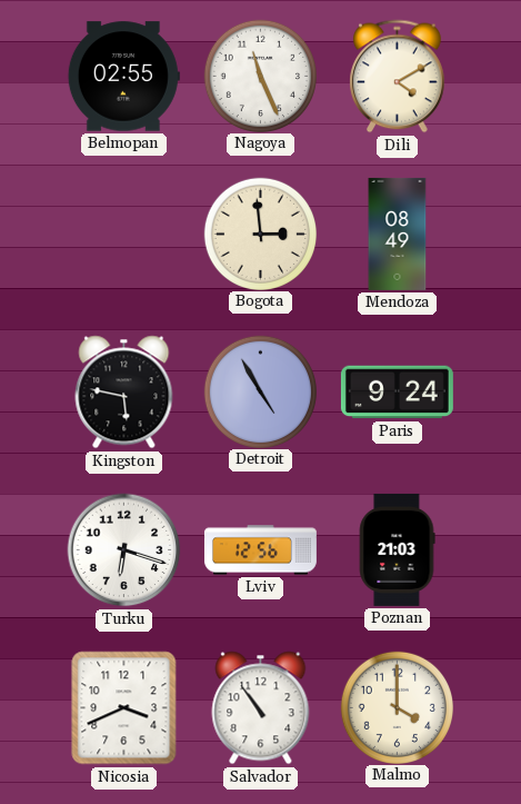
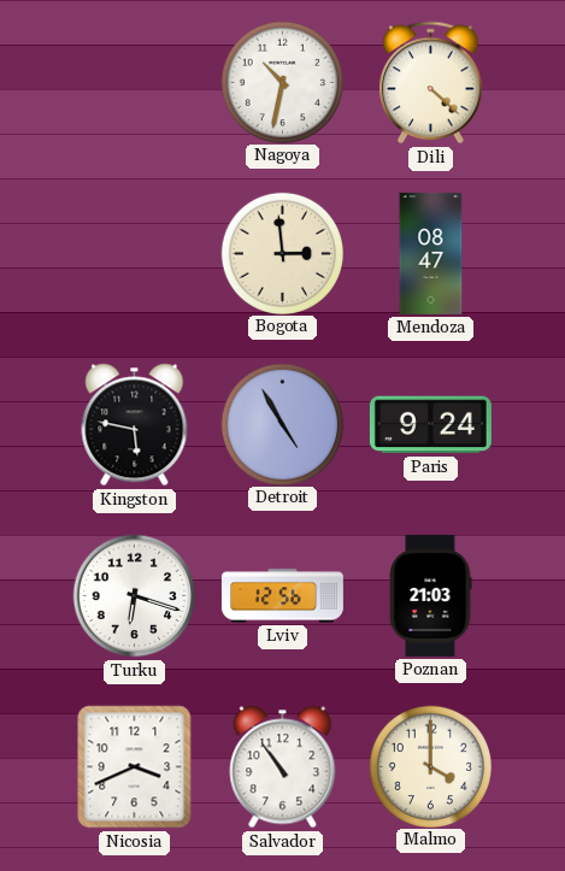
Belmopan: 02:55 -> none (123, 77)
Nagoya: 11:26 -> 10:32 (282, 82)
Dili: 4:10 -> 4:22 (431, 83)
Mendoza: 08:49 -> 08:47 (431, 253)
